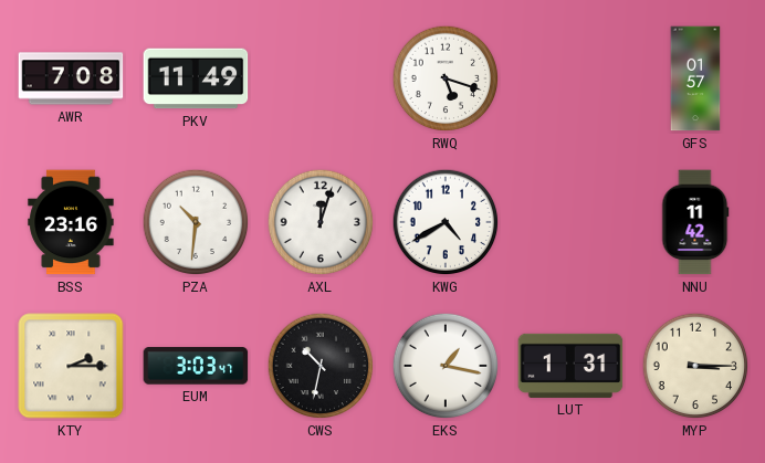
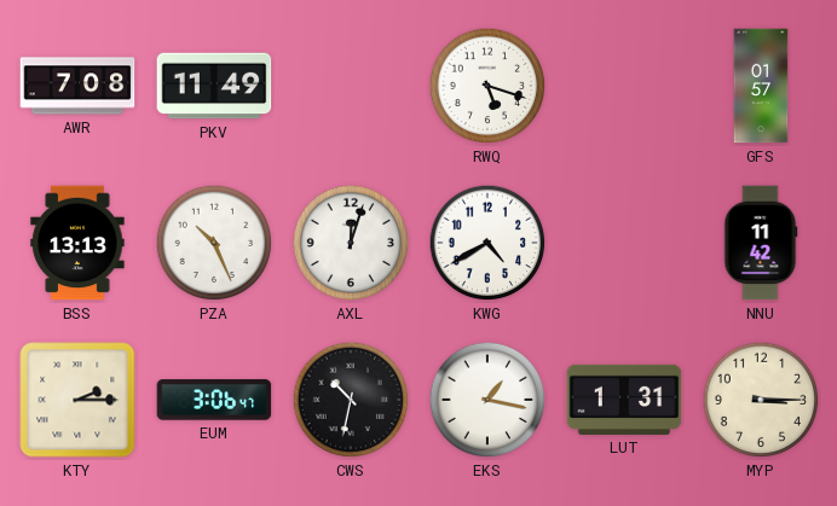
BSS: 23:16 -> 13:13 (77, 243)
PZA: 10:31 -> 10:26 (214, 243)
EUM: 3:03 -> 3:06 (214, 400)
